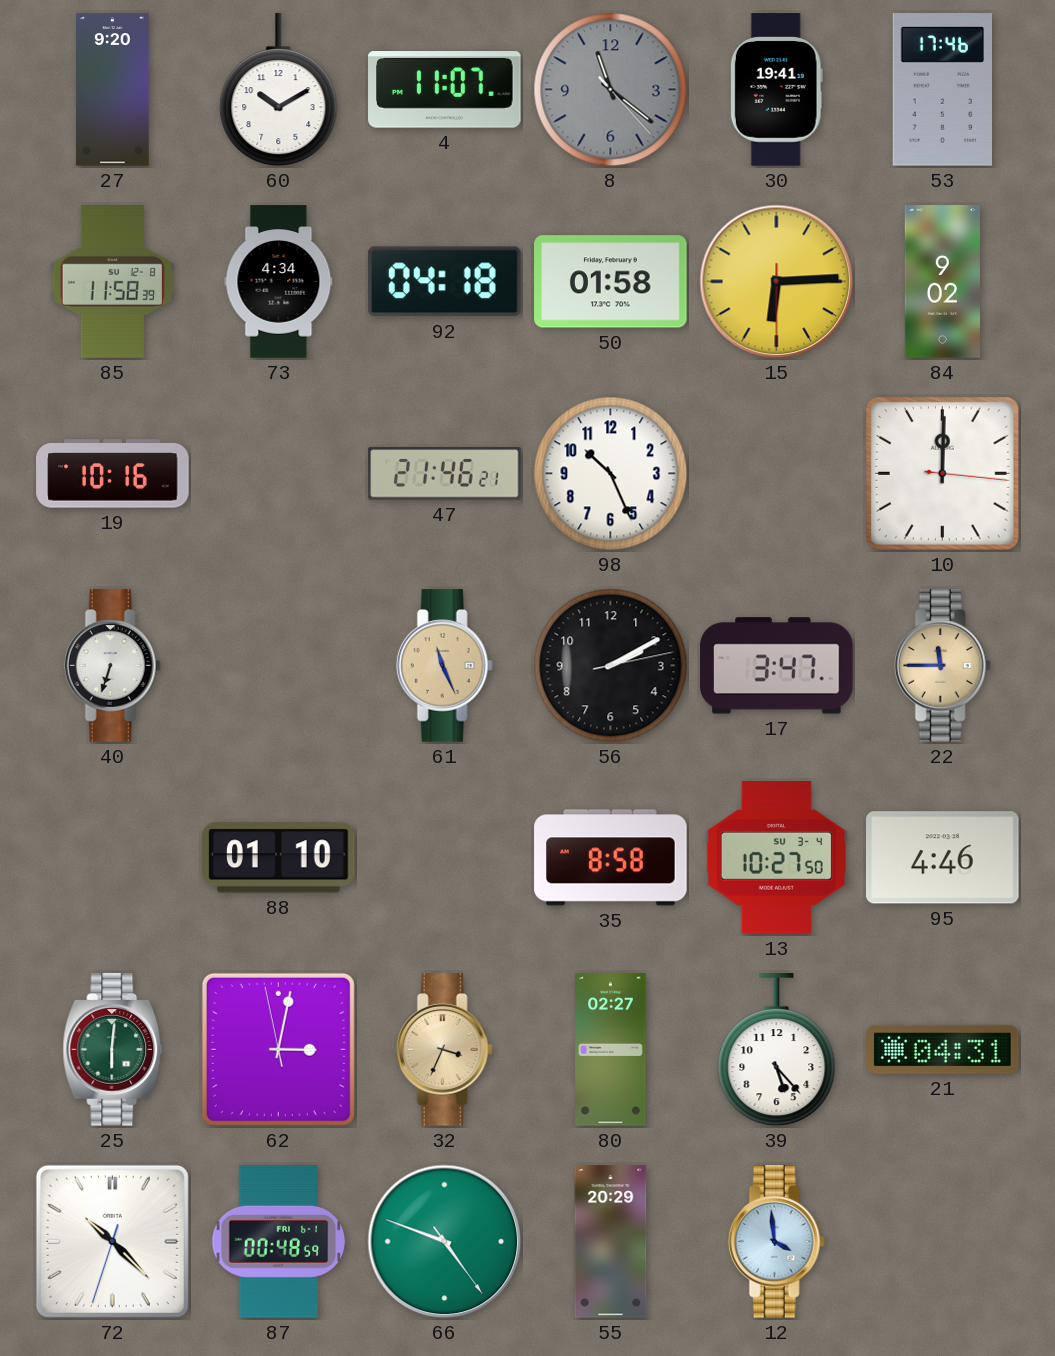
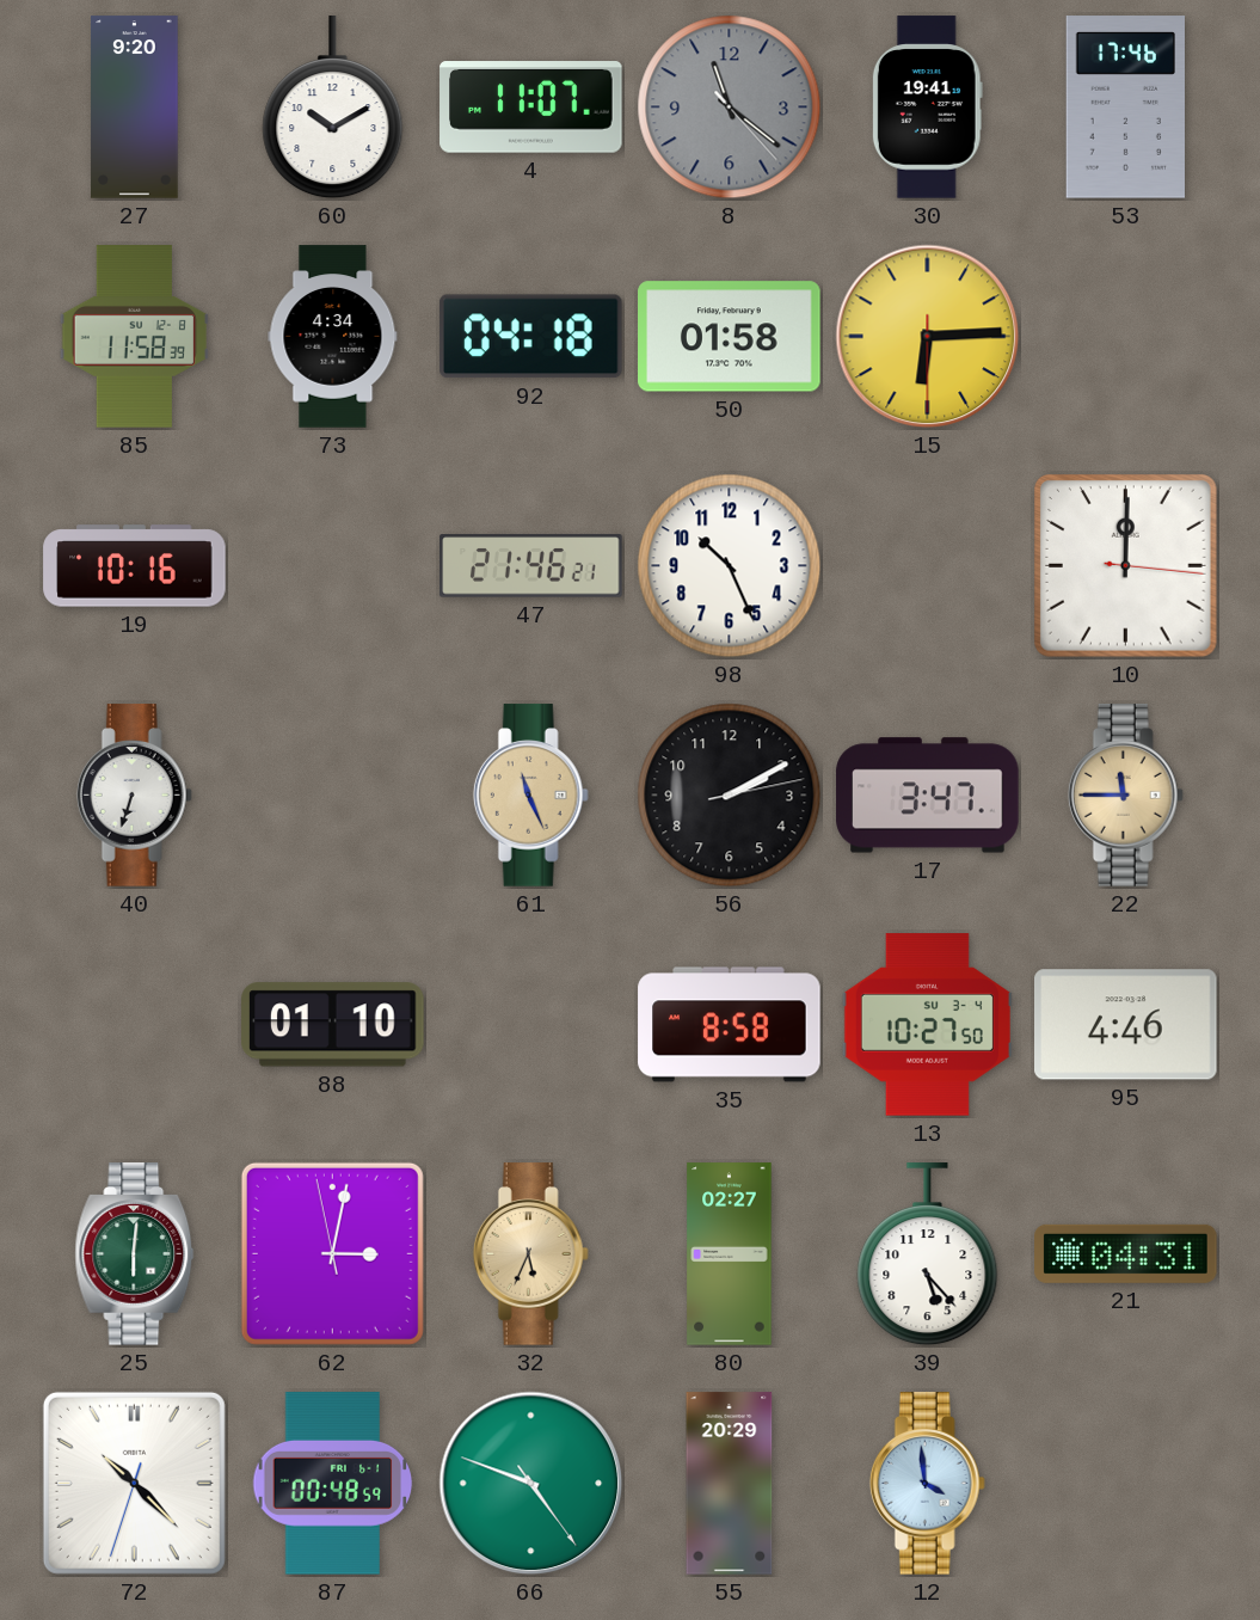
84: 9:02 -> none (942, 282)
32: 3:34 -> 5:34 (530, 1254)
